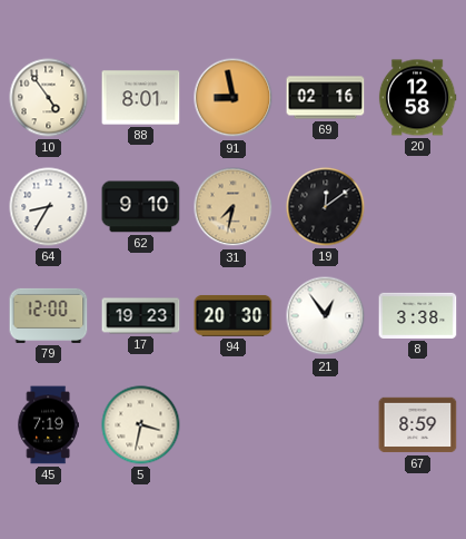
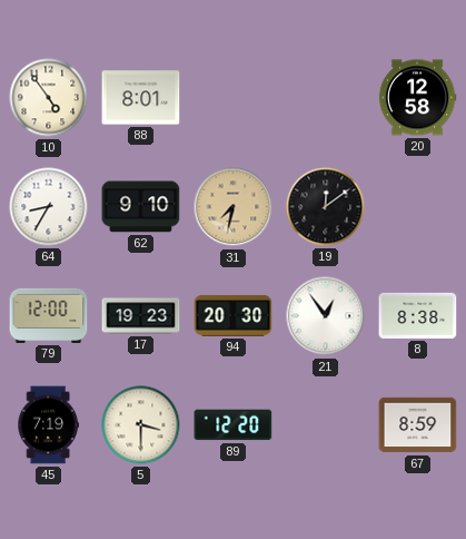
91: 8:58 -> none (234, 98)
69: 02:16 -> none (326, 98)
8: 3:38 -> 8:38 (418, 315)
5: 3:32 -> 3:30 (141, 425)
89: none -> 12:20 (234, 425)
